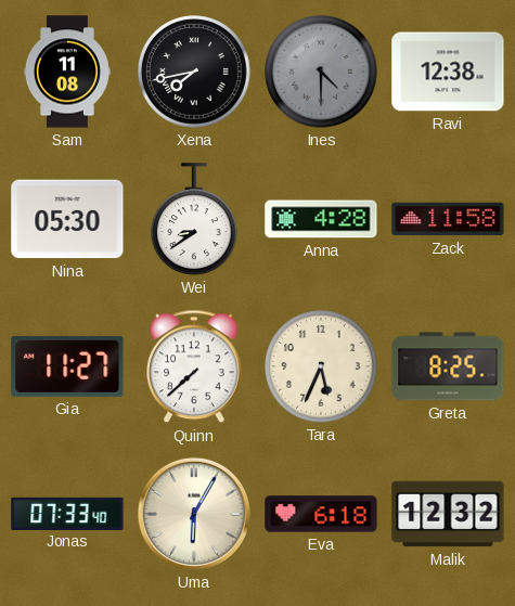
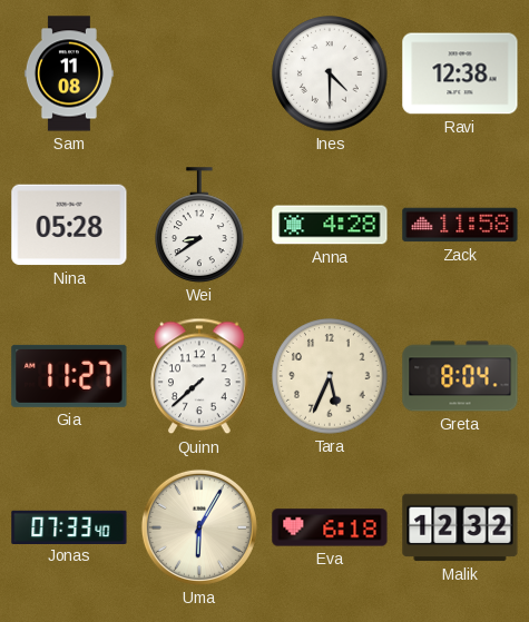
Xena: 7:43 -> none (194, 72)
Ines dial: grey -> white (330, 73)
Nina: 05:30 -> 05:28 (69, 225)
Greta: 8:25 -> 8:04 (460, 376)
